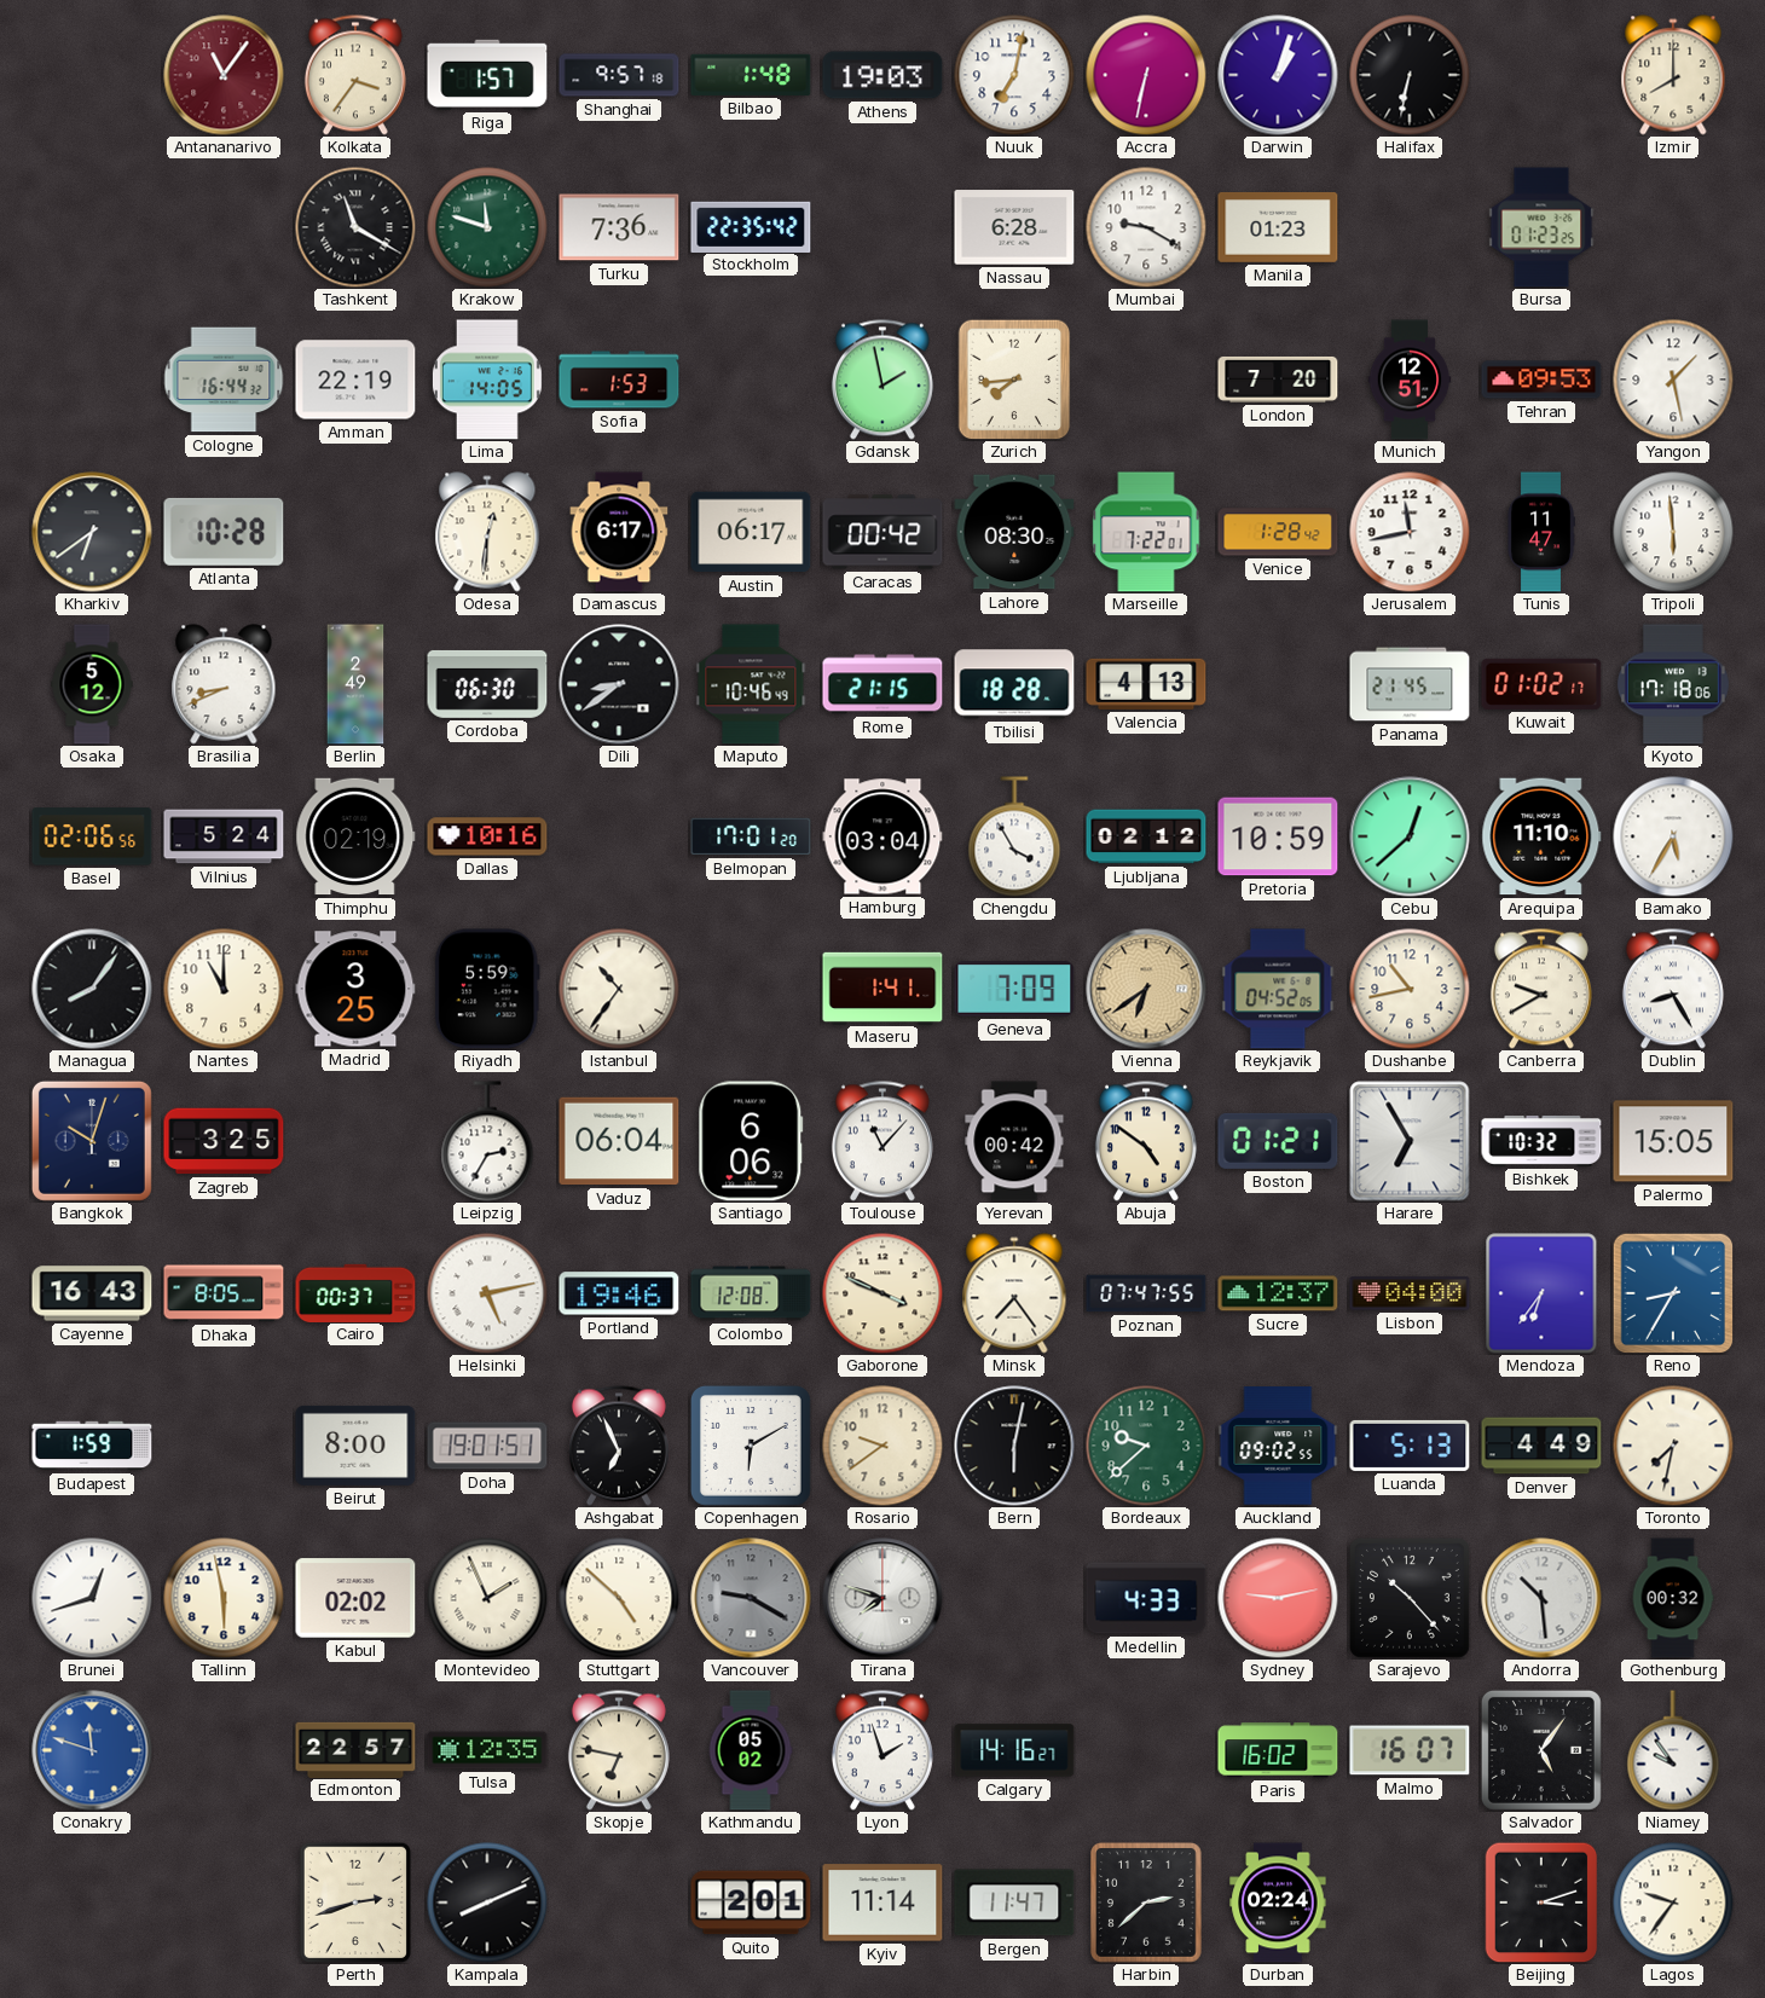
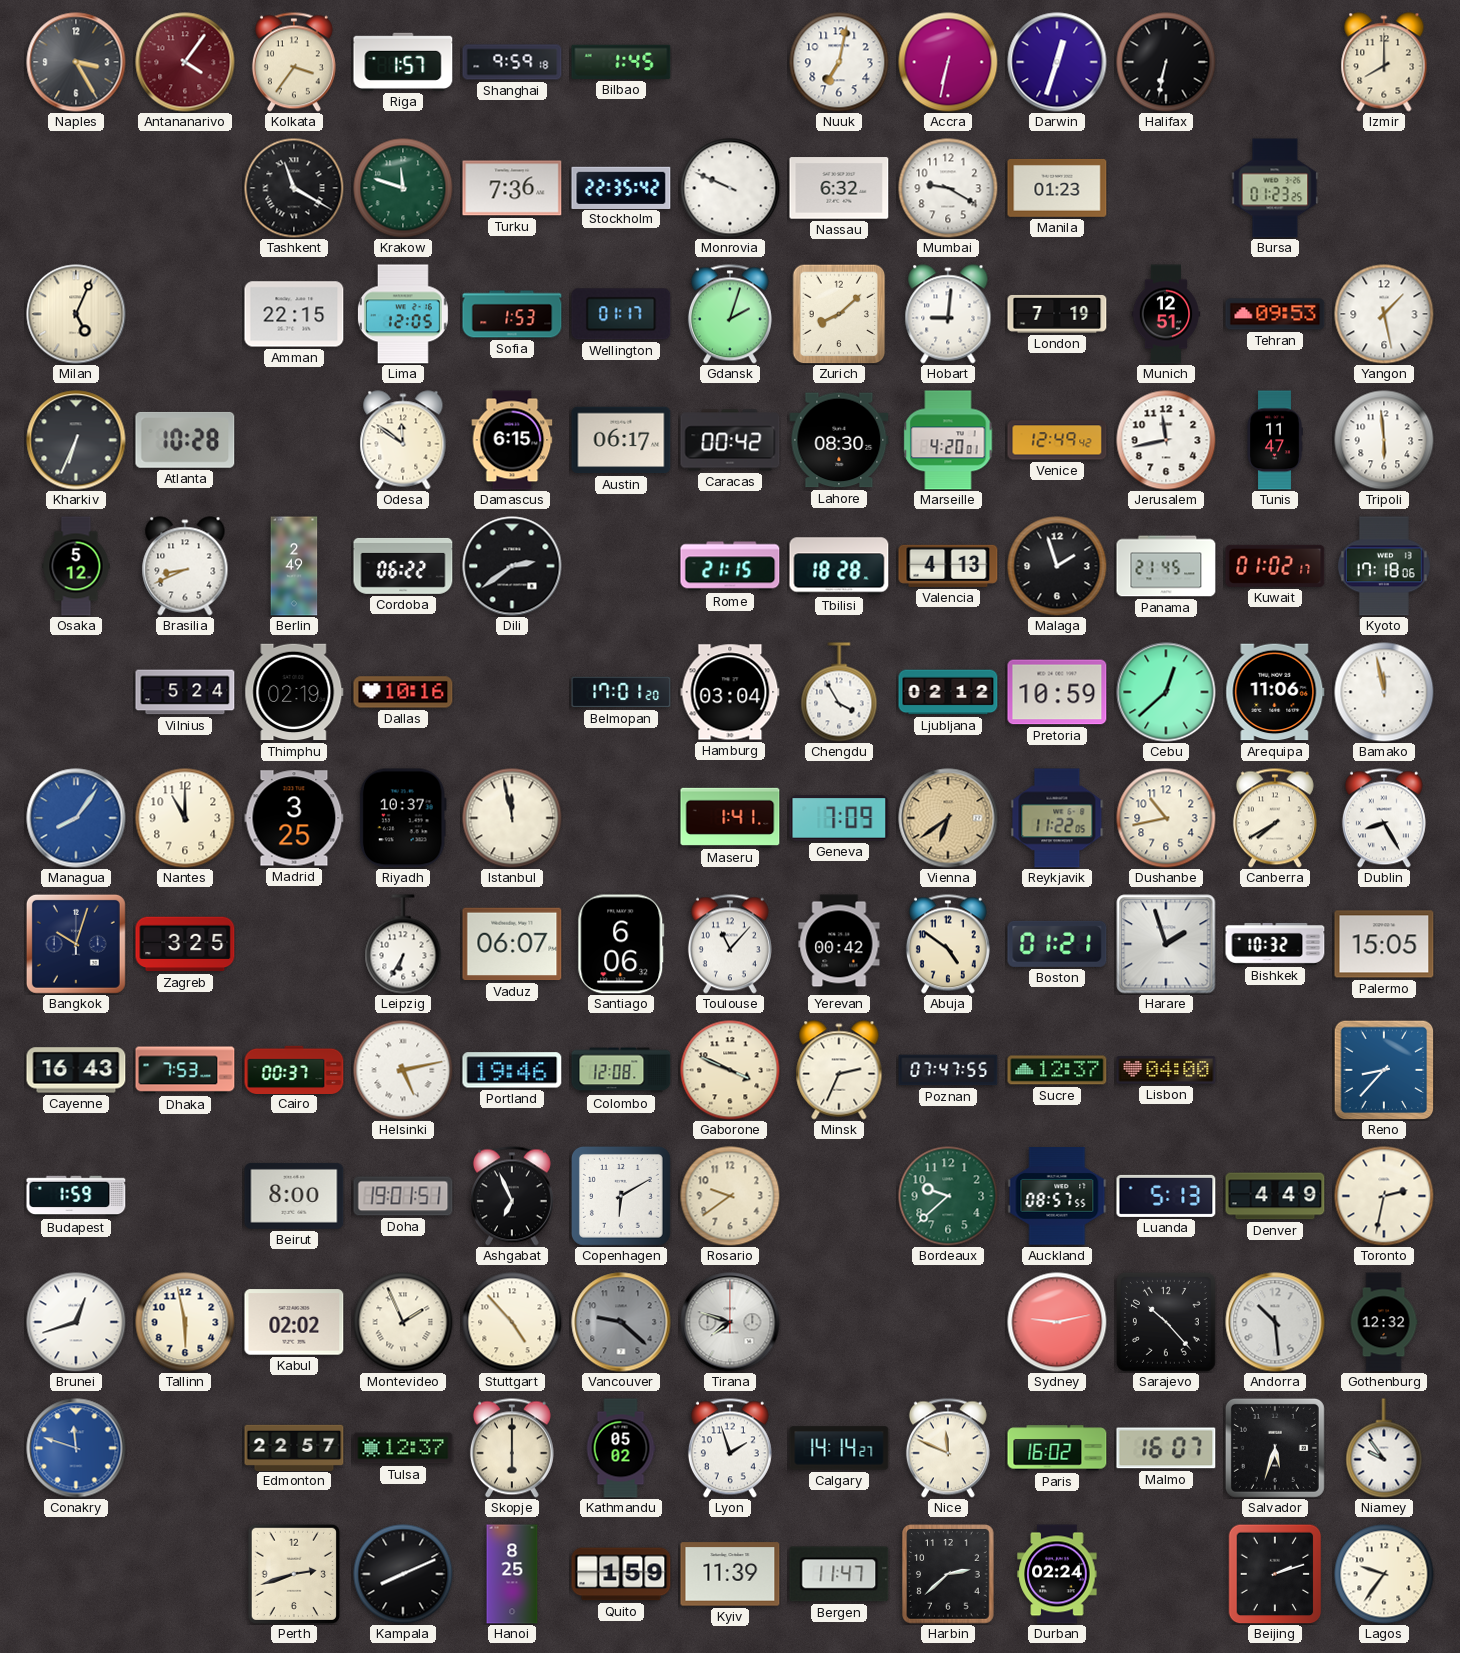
Naples: none -> 3:25 (76, 62)
Antananarivo: 11:06 -> 4:06 (185, 62)
Shanghai: 9:57 -> 9:59 (512, 62)
Bilbao: 1:48 -> 1:45 (621, 62)
Athens: 19:03 -> none (882, 75)
Darwin: 1:03 -> 12:33 (1057, 62)
Monrovia: none -> 9:49 (730, 188)
Nassau: 6:28 -> 6:32 (839, 188)
Milan: none -> 5:04 (76, 314)
Cologne: 16:44 -> none (224, 380)
Amman: 22:19 -> 22:15 (294, 314)
Lima: 14:05 -> 12:05 (403, 314)
Wellington: none -> 01:17 (621, 314)
Gdansk: 1:58 -> 2:03 (730, 314)
Zurich: 7:44 -> 8:08 (839, 314)
Hobart: none -> 9:01 (948, 314)
London: 7:20 -> 7:19 (1057, 314)
Kharkiv: 6:39 -> 6:34 (76, 440)
Odesa: 12:31 -> 11:51 (403, 440)
Damascus: 6:17 -> 6:15 (512, 440)
Marseille: 7:22 -> 4:20 (948, 440)
Venice: 1:28 -> 12:49 (1057, 440)
Cordoba: 06:30 -> 06:22 (403, 566)
Dili: 8:39 -> 2:39 (512, 566)
Maputo: 10:46 -> none (751, 684)
Malaga: none -> 1:57 (1057, 566)
Basel: 02:06 -> none (92, 836)
Arequipa: 11:10 -> 11:06 (1275, 692)
Bamako: 5:35 -> 11:58 (1384, 692)
Managua dial: black -> blue (76, 818)
Riyadh: 5:59 -> 10:37 (403, 818)
Istanbul: 10:36 -> 11:58 (512, 818)
Reykjavik: 04:52 -> 11:22 (1057, 818)
Canberra: 9:40 -> 7:40 (1275, 818)
Leipzig: 2:35 -> 6:35 (403, 944)
Vaduz: 06:04 -> 06:07 (512, 944)
Harare: 6:55 -> 1:57 (1166, 944)
Dhaka: 8:05 -> 7:53 (185, 1070)
Minsk: 7:24 -> 2:34 (839, 1070)
Mendoza: 6:36 -> none (1541, 1293)
Reno: 8:35 -> 8:37 (1384, 1070)
Bern: 6:02 -> none (1014, 1446)
Auckland: 09:02 -> 08:57 (1057, 1196)
Toronto: 7:32 -> 2:32 (1384, 1196)
Stuttgart: 4:52 -> 4:53 (512, 1322)
Vancouver: 9:20 -> 9:22 (621, 1322)
Medellin: 4:33 -> none (1146, 1598)
Gothenburg: 00:32 -> 12:32 (1384, 1322)
Tulsa: 12:35 -> 12:37 (403, 1448)
Skopje: 6:47 -> 6:00 (512, 1448)
Calgary: 14:16 -> 14:14 (839, 1448)
Nice: none -> 11:49 (948, 1448)
Salvador: 5:06 -> 5:33 (1275, 1448)
Hanoi: none -> 8:25 (512, 1574)
Quito: 2:01 -> 1:59 (621, 1574)
Kyiv: 11:14 -> 11:39 (730, 1574)
Beijing: 3:12 -> 2:12 (1275, 1574)
